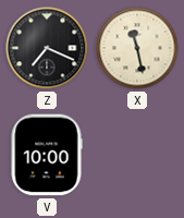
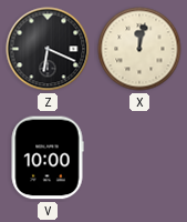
Z: 7:19 -> 6:19 (48, 49)
X: 11:28 -> 12:02 (139, 49)
